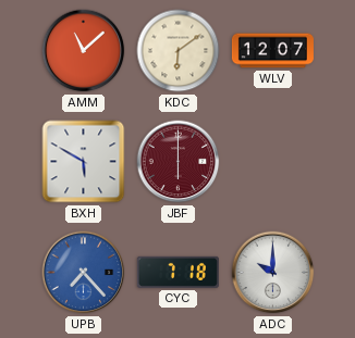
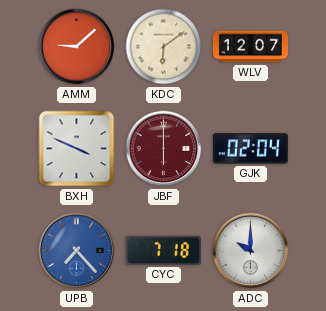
AMM: 11:08 -> 9:08 (77, 47)
BXH: 5:50 -> 3:49 (77, 149)
GJK: none -> 02:04 (250, 149)
